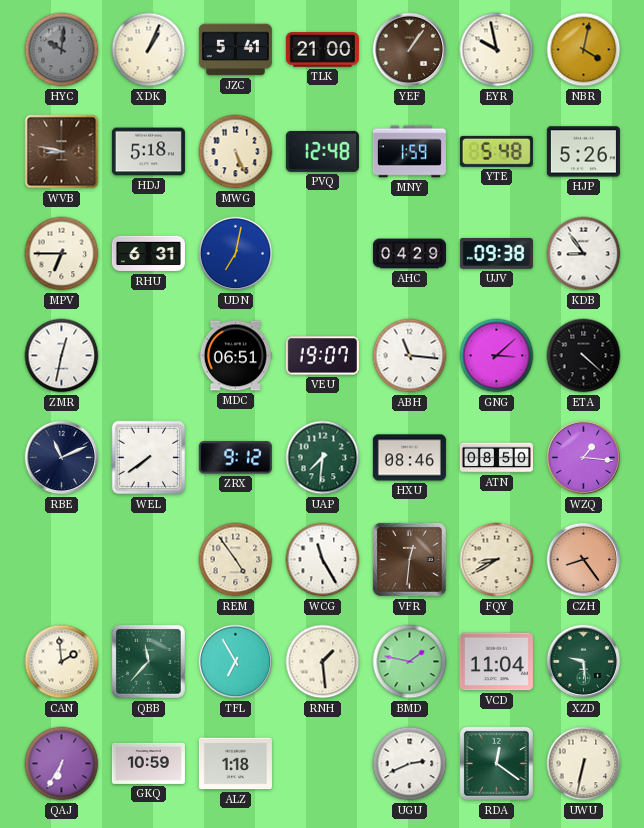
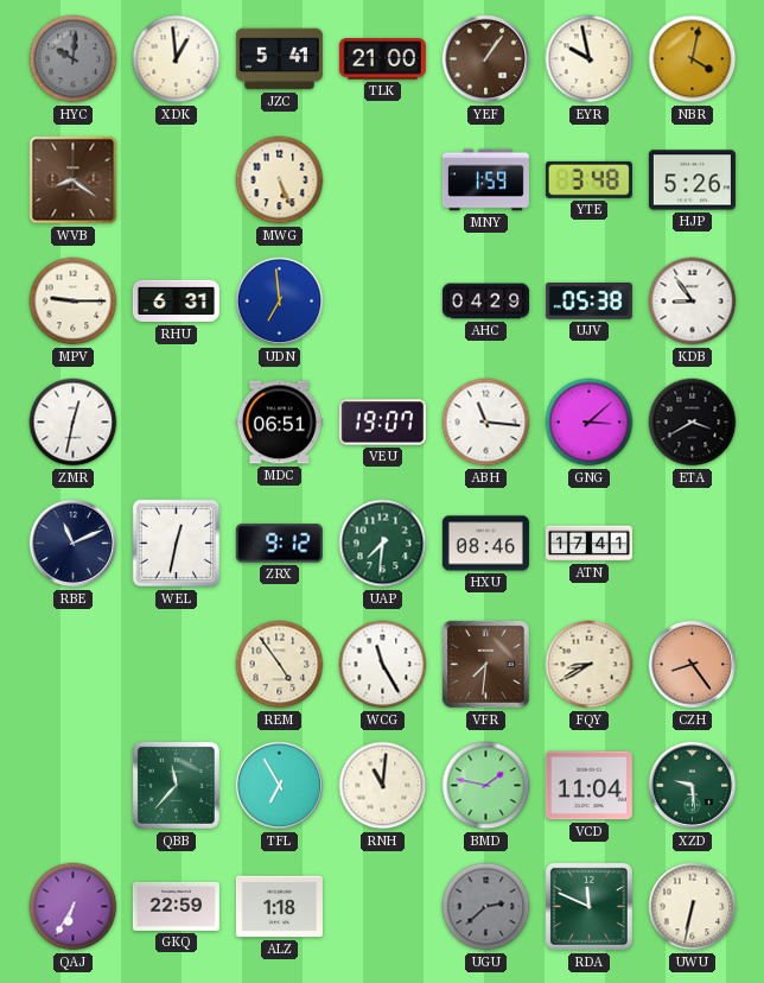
XDK: 1:04 -> 12:59 (177, 59)
WVB: 8:47 -> 8:21 (74, 180)
HDJ: 5:18 -> none (148, 152)
PVQ: 12:48 -> none (322, 151)
YTE: 5:48 -> 3:48 (588, 179)
MPV: 6:45 -> 9:15 (74, 302)
UDN: 7:02 -> 6:59 (280, 302)
UJV: 09:38 -> 05:38 (588, 302)
ETA: 4:22 -> 3:40 (693, 423)
WEL: 7:39 -> 12:32 (177, 544)
ATN: 08:50 -> 17:41 (588, 544)
WZQ: 1:16 -> none (584, 458)
VFR: 12:31 -> 7:31 (485, 664)
CAN: 1:59 -> none (62, 662)
RNH: 1:29 -> 11:01 (383, 786)
GKQ: 10:59 -> 22:59 (176, 906)
UGU: 2:41 -> 2:38 (486, 907)
UGU dial: white -> grey (486, 907)
RDA: 12:21 -> 11:49 (588, 906)
